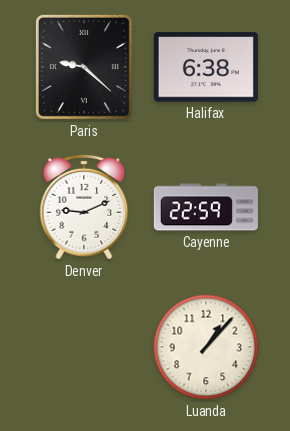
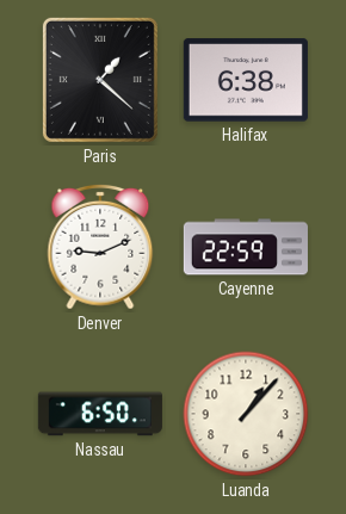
Paris: 9:22 -> 1:22 (100, 80)
Nassau: none -> 6:50 (100, 414)
